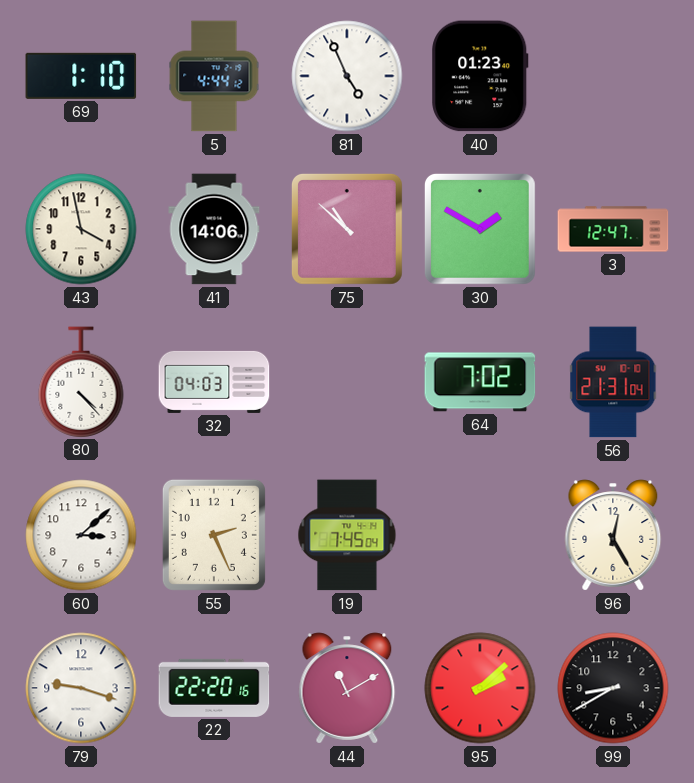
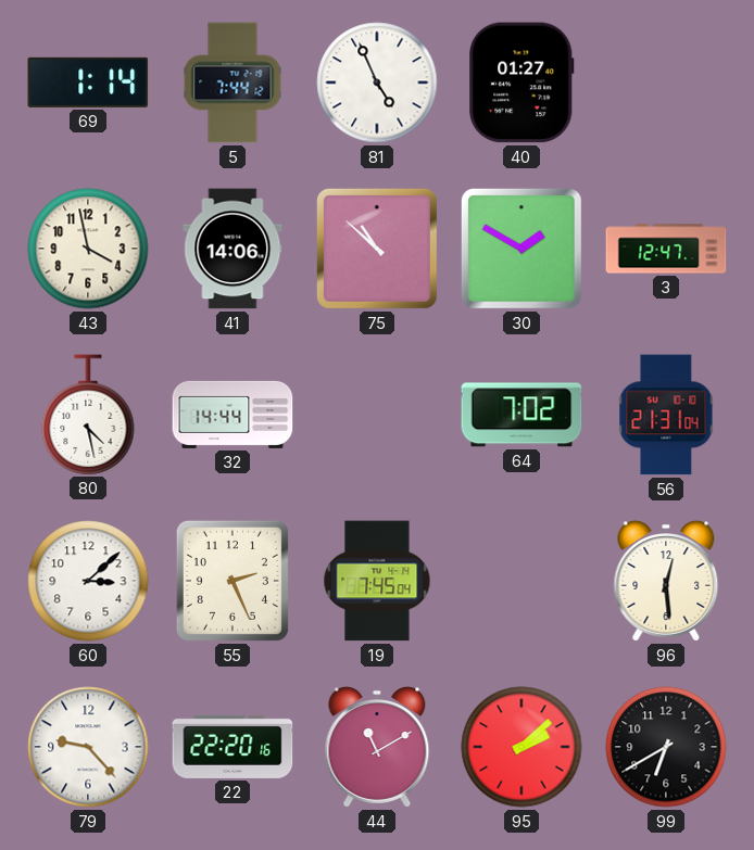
69: 1:10 -> 1:14 (88, 83)
5: 4:44 -> 7:44 (233, 83)
40: 01:23 -> 01:27 (521, 83)
80: 4:23 -> 4:28 (88, 415)
32: 04:03 -> 14:44 (233, 415)
96: 12:25 -> 12:29 (666, 581)
79: 9:18 -> 9:23 (88, 747)
99: 8:40 -> 6:40 (666, 747)
